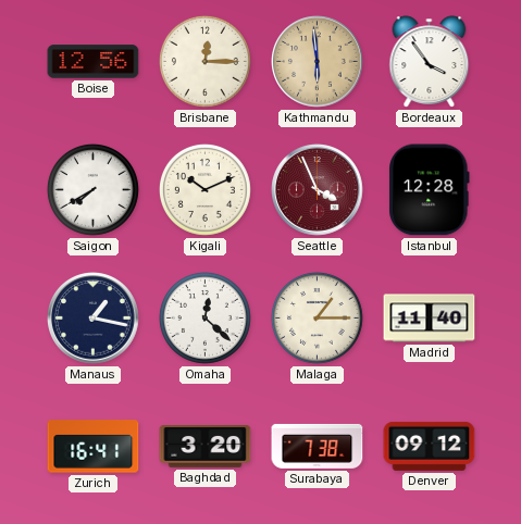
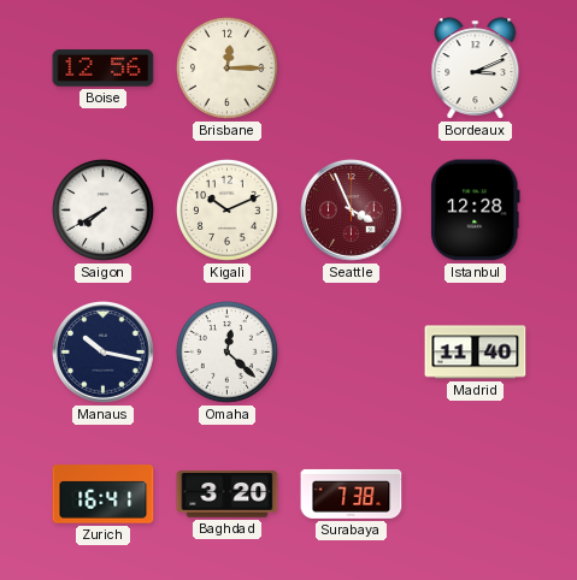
Kathmandu: 5:59 -> none (318, 62)
Bordeaux: 3:54 -> 3:11 (476, 69)
Manaus: 1:17 -> 10:17 (104, 353)
Malaga: 1:15 -> none (317, 317)
Denver: 09:12 -> none (430, 446)
